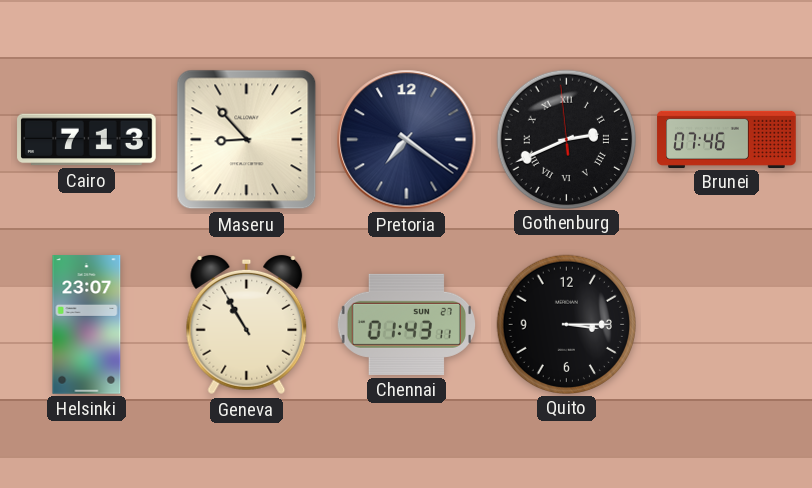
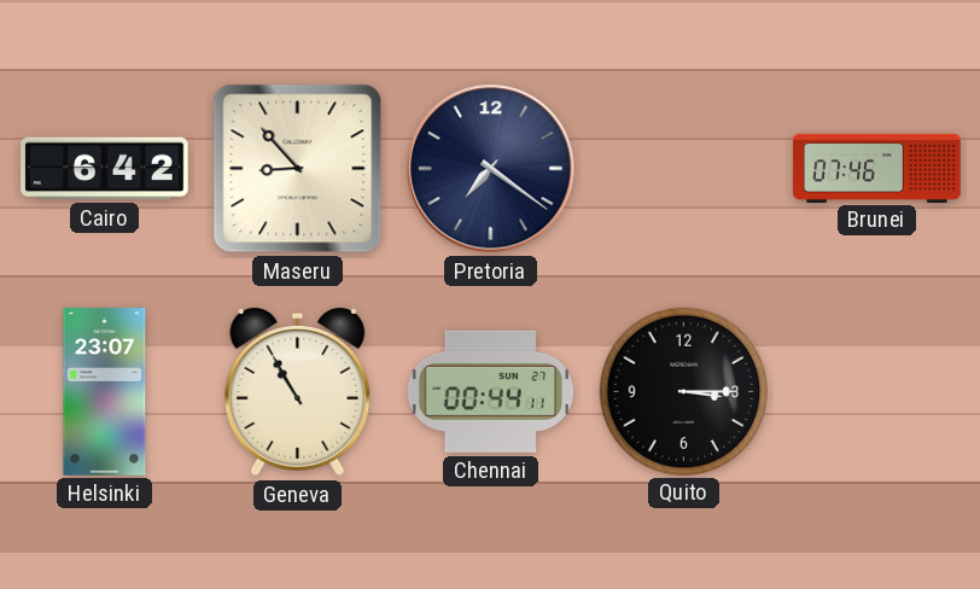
Cairo: 7:13 -> 6:42 (105, 169)
Gothenburg: 2:40 -> none (566, 139)
Chennai: 01:43 -> 00:44 (491, 391)
